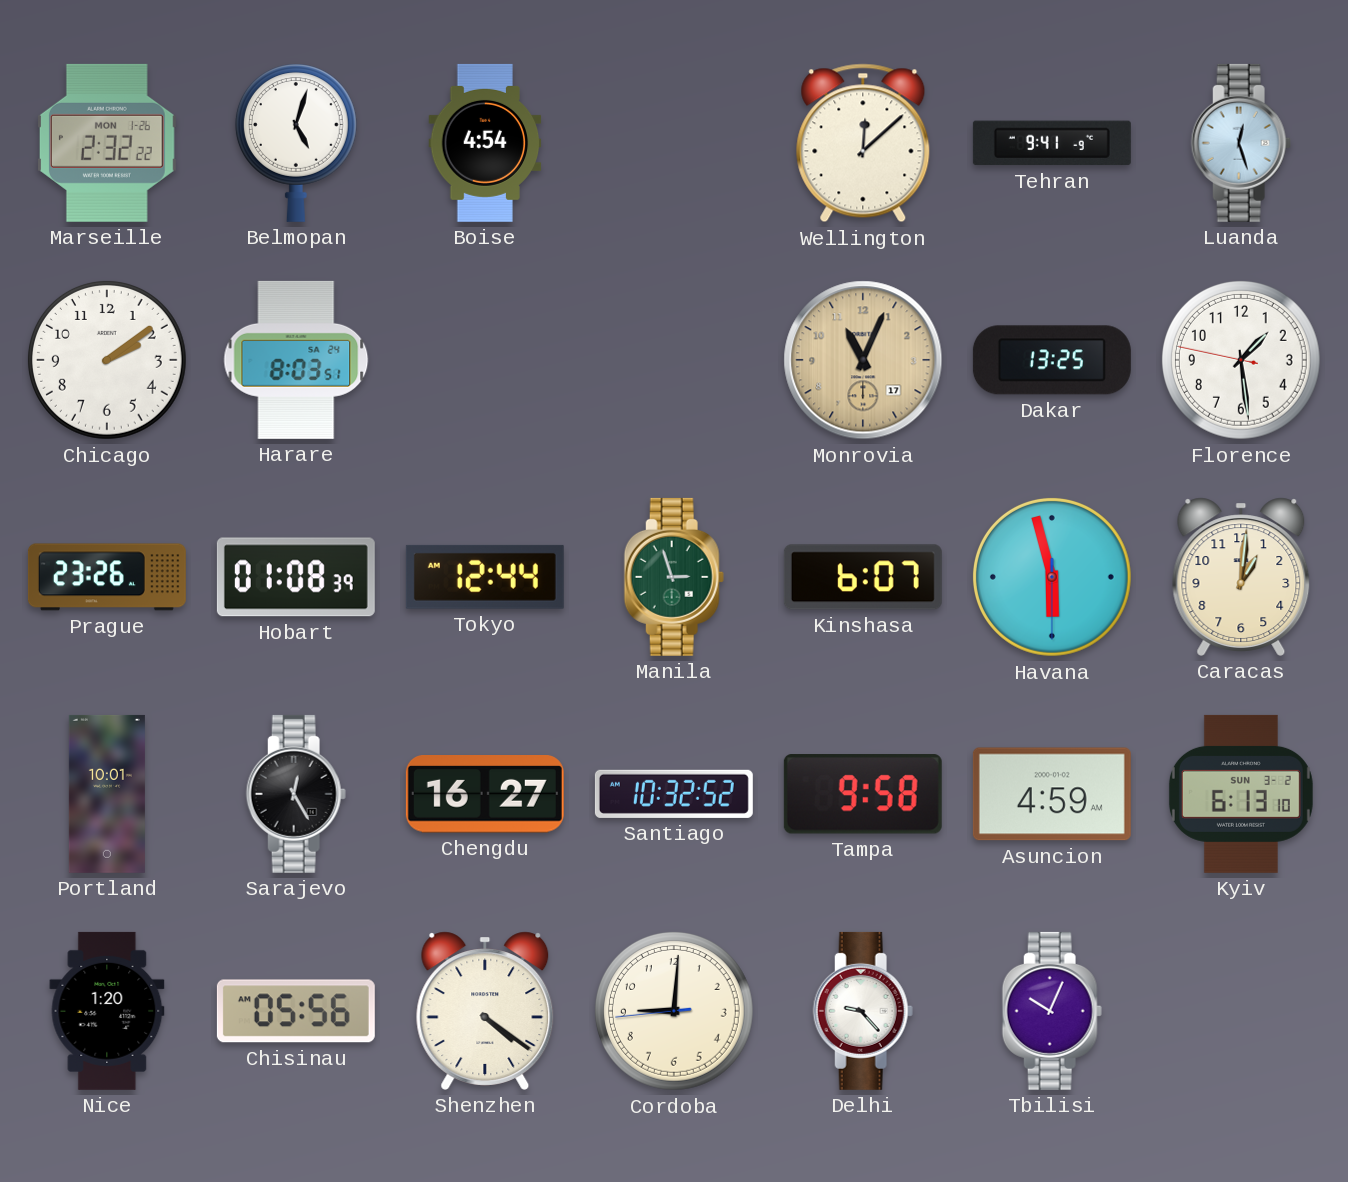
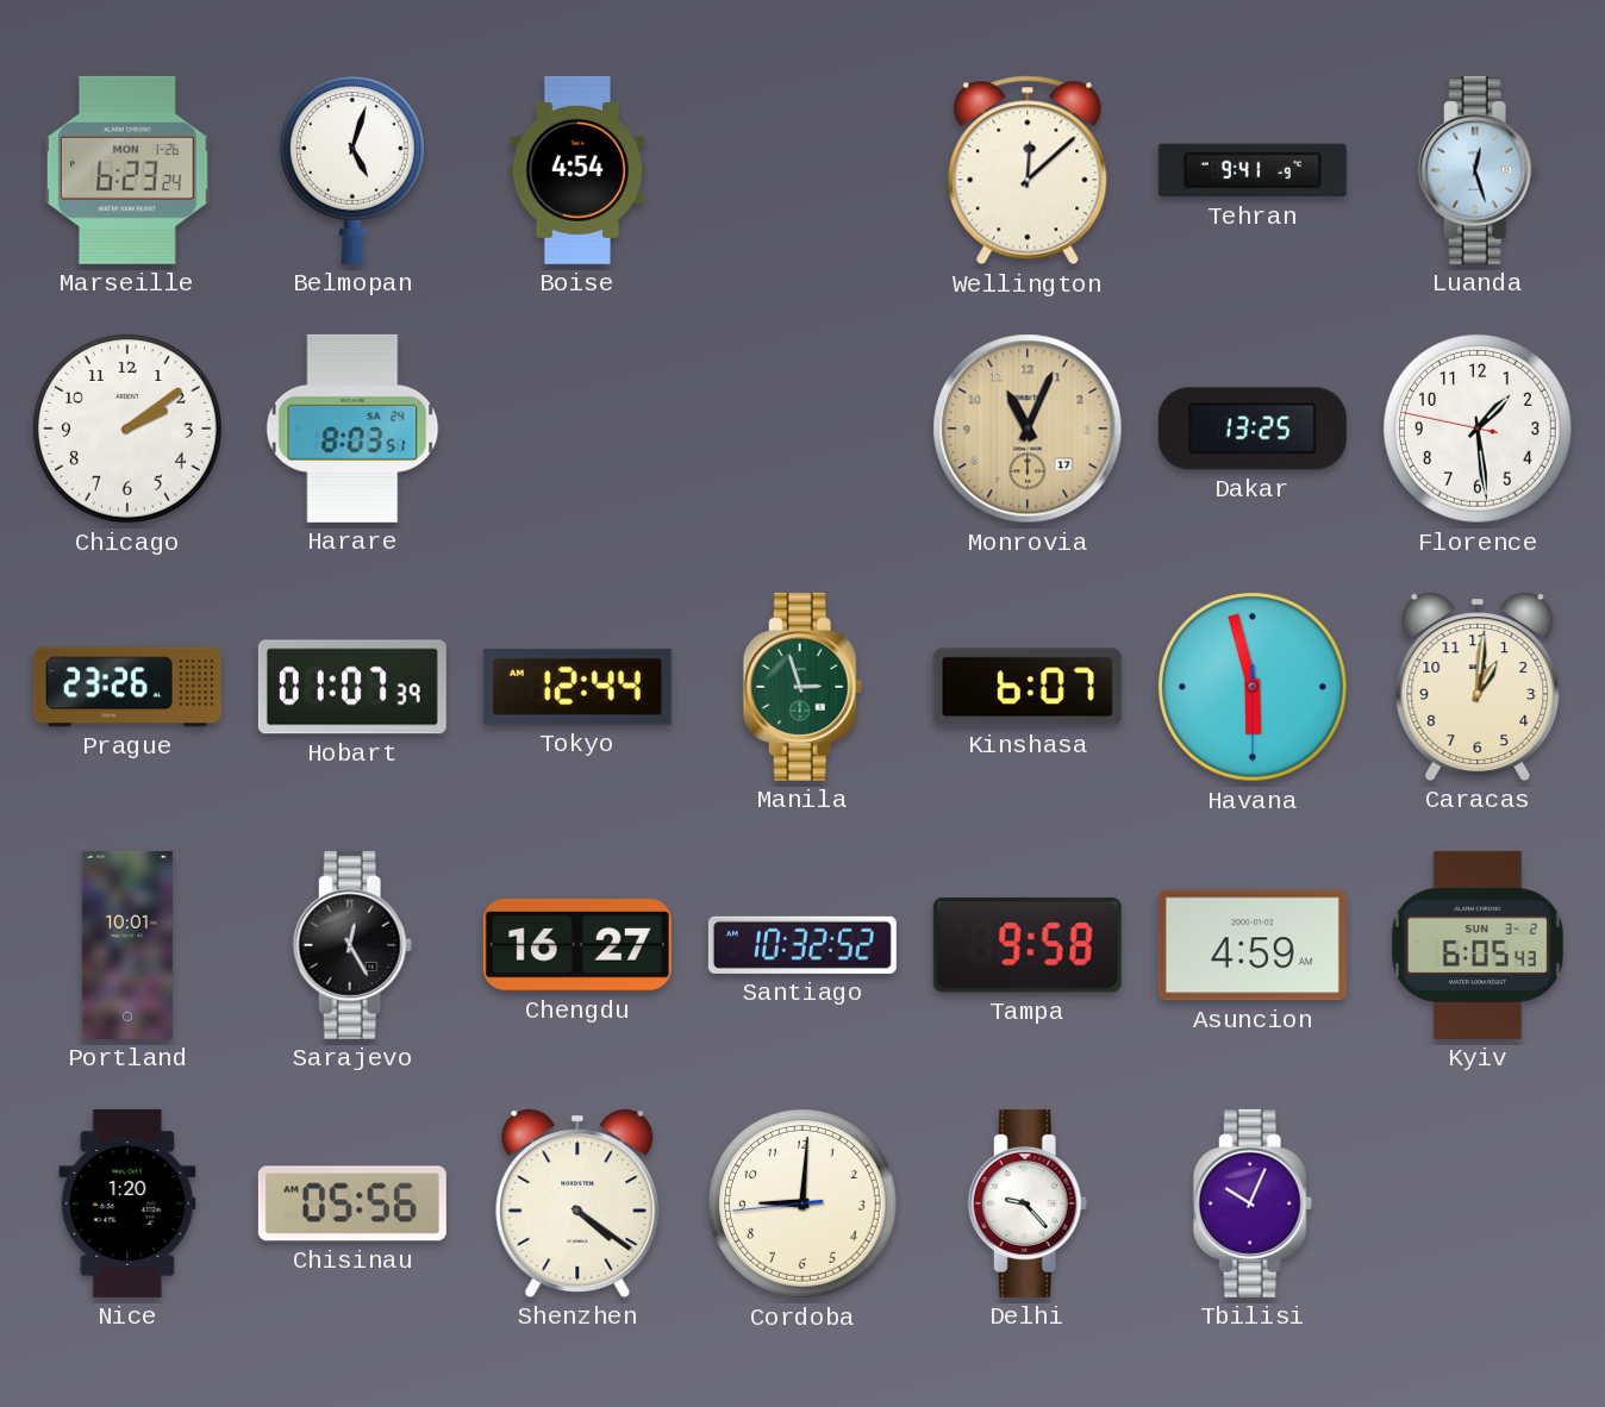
Marseille: 2:32 -> 6:23 (127, 170)
Hobart: 01:08 -> 01:07 (352, 687)
Kyiv: 6:13 -> 6:05 (1478, 945)
